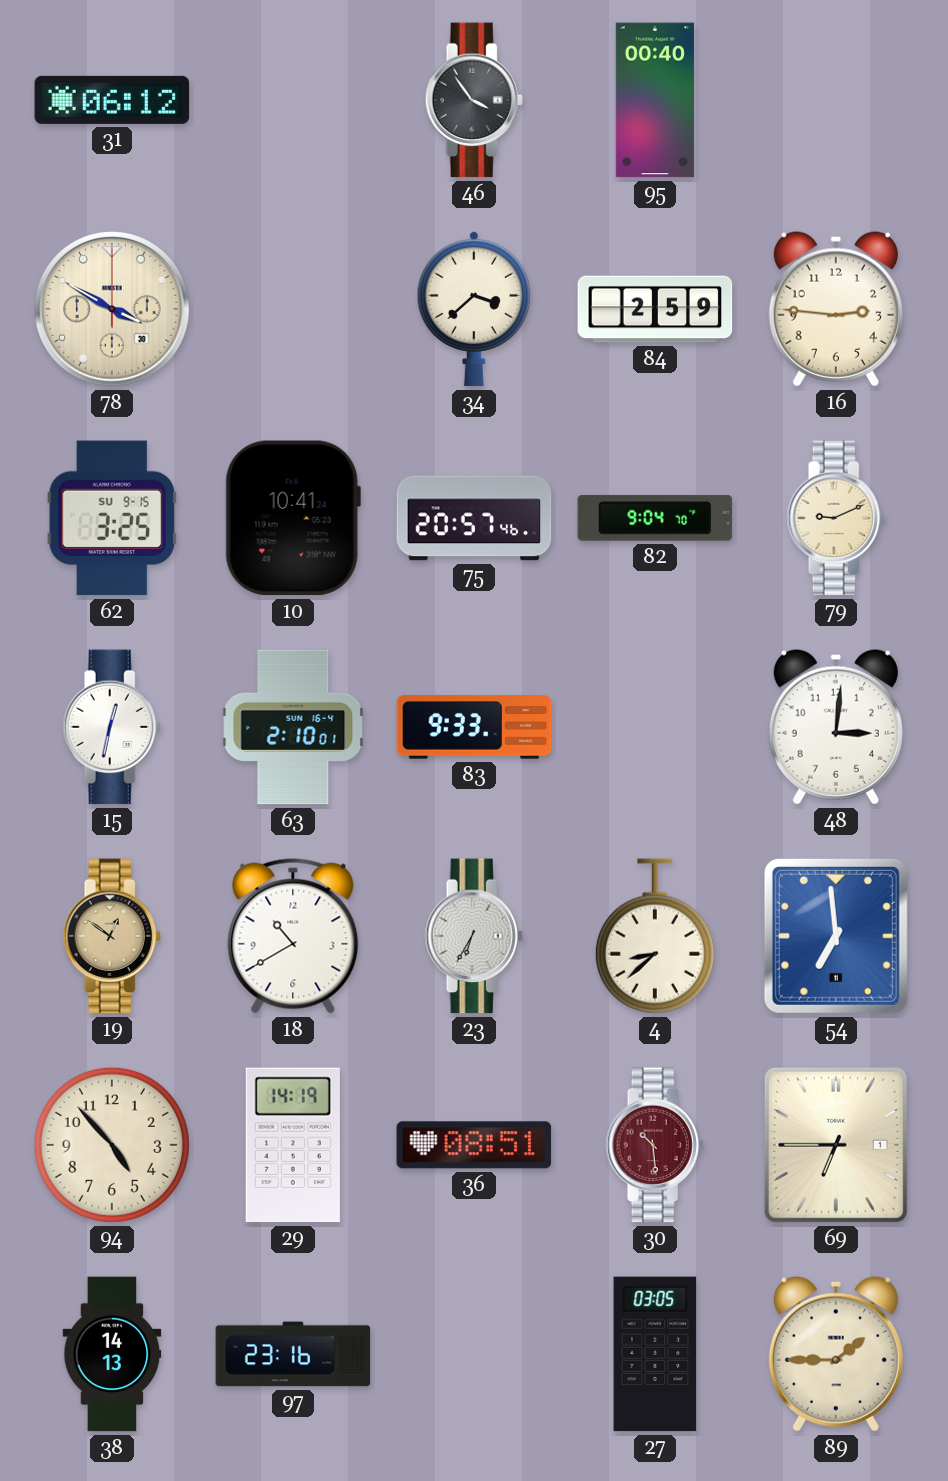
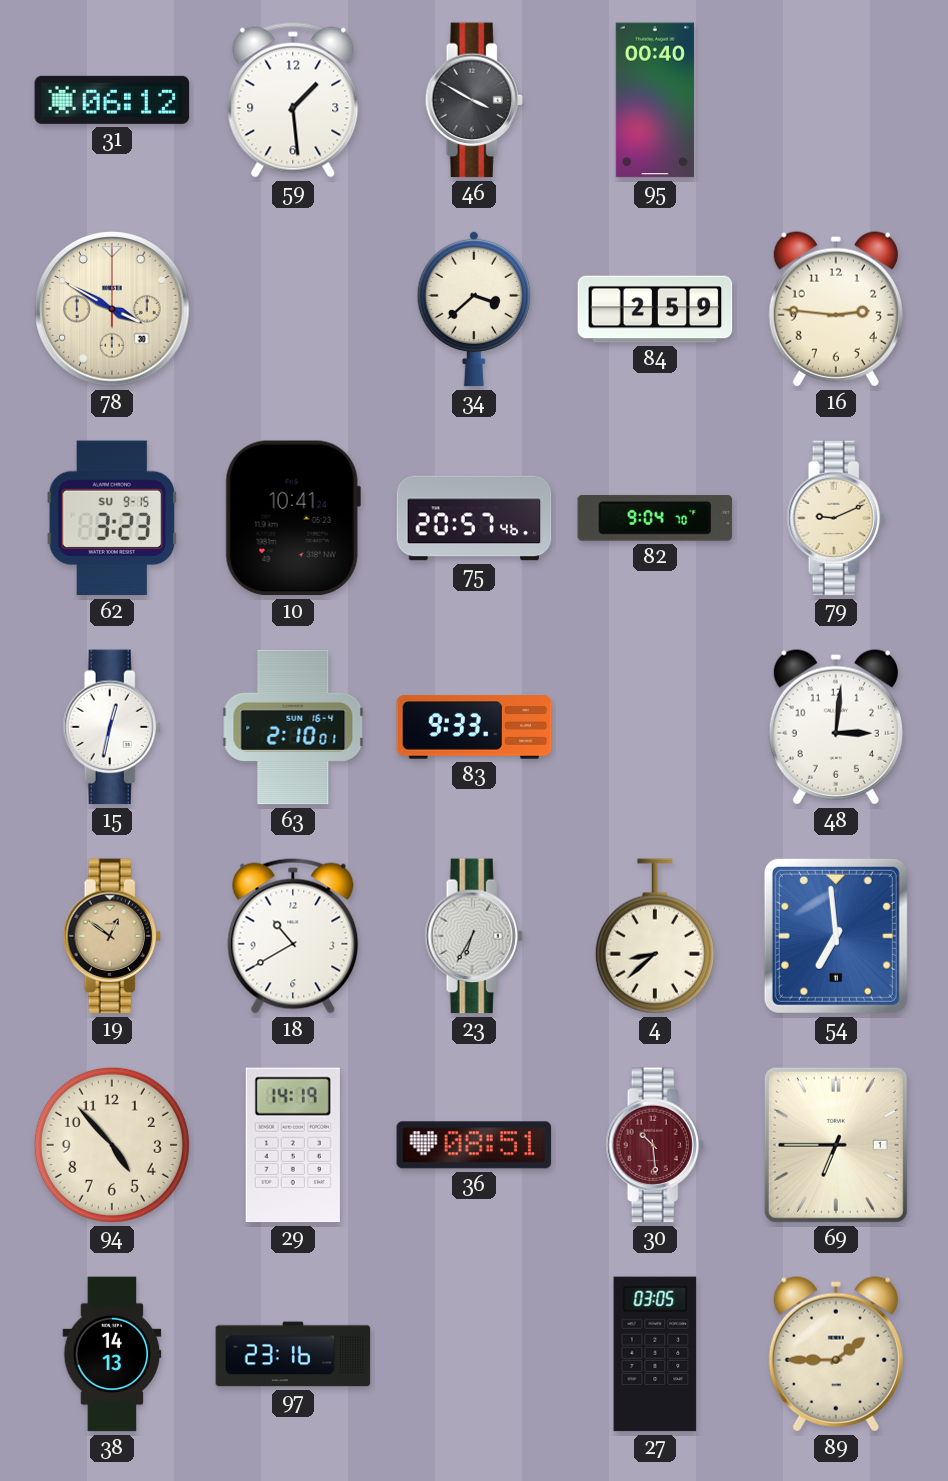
59: none -> 1:29 (293, 100)
46: 3:54 -> 3:50 (474, 100)
62: 3:25 -> 3:23 (112, 518)
